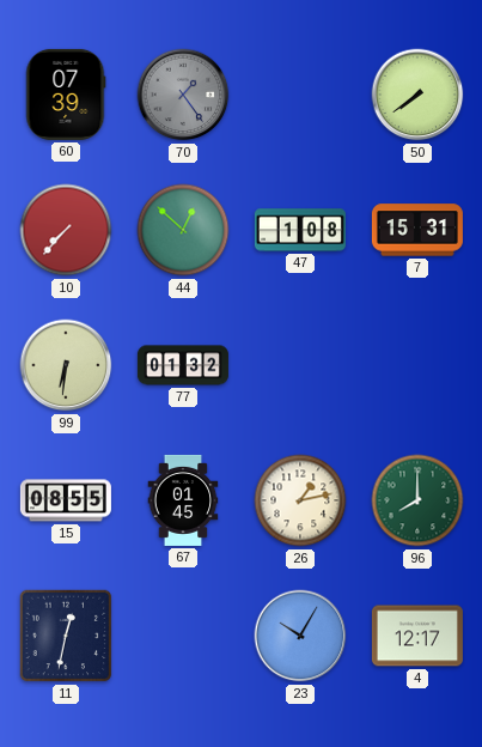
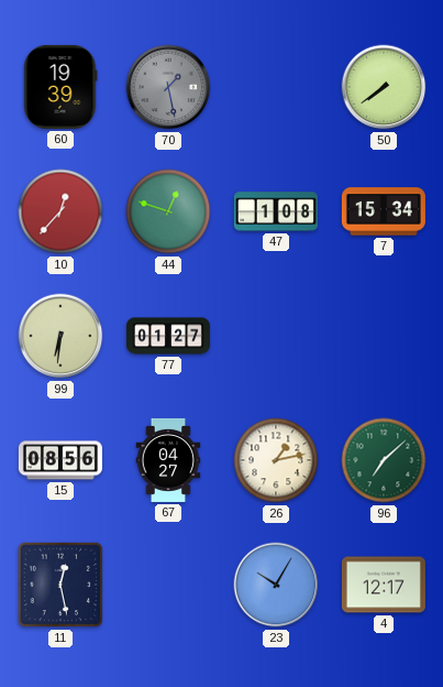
60: 07:39 -> 19:39 (60, 87)
70: 1:24 -> 1:28 (168, 87)
10: 7:37 -> 12:37 (60, 211)
44: 12:52 -> 12:48 (168, 211)
7: 15:31 -> 15:34 (384, 211)
77: 01:32 -> 01:27 (168, 336)
15: 08:55 -> 08:56 (60, 460)
67: 01:45 -> 04:27 (168, 460)
96: 8:00 -> 7:08 (384, 460)
11: 12:32 -> 12:28 (60, 585)
